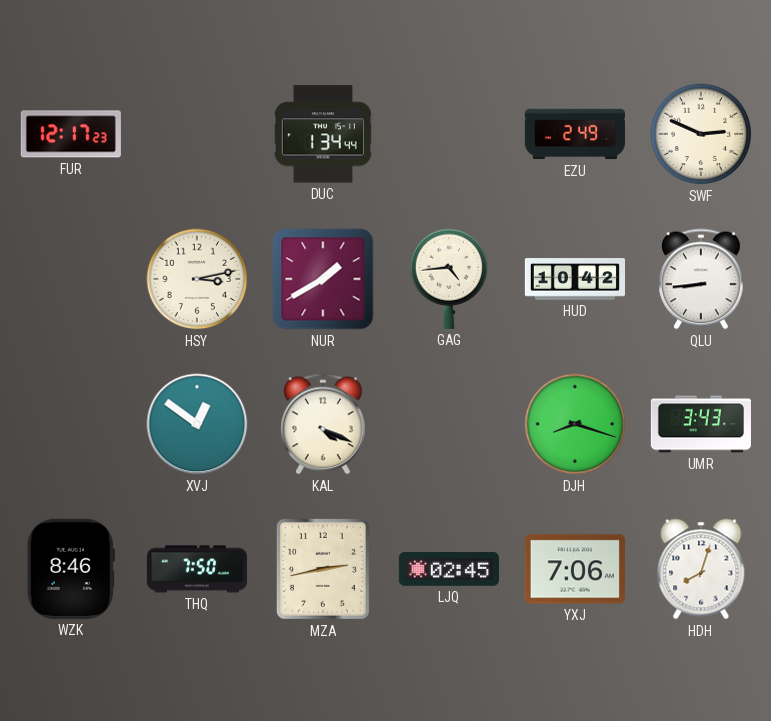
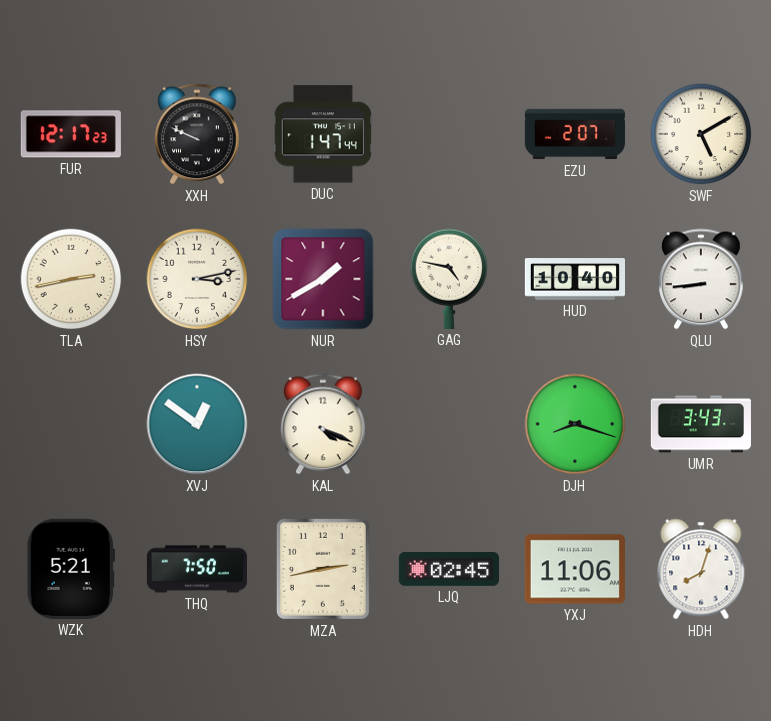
XXH: none -> 9:49 (197, 134)
DUC: 1:34 -> 1:47 (323, 134)
EZU: 2:49 -> 2:07 (575, 134)
SWF: 2:49 -> 5:10 (701, 134)
TLA: none -> 2:43 (71, 279)
GAG: 4:44 -> 4:47 (449, 279)
HUD: 10:42 -> 10:40 (574, 279)
WZK: 8:46 -> 5:21 (71, 569)
YXJ: 7:06 -> 11:06 (575, 569)
